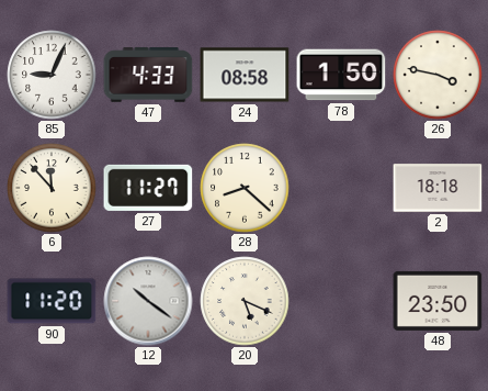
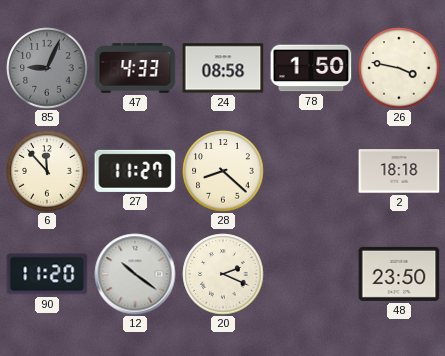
85 dial: white -> grey (47, 68)
20: 5:19 -> 2:19 (223, 274)
